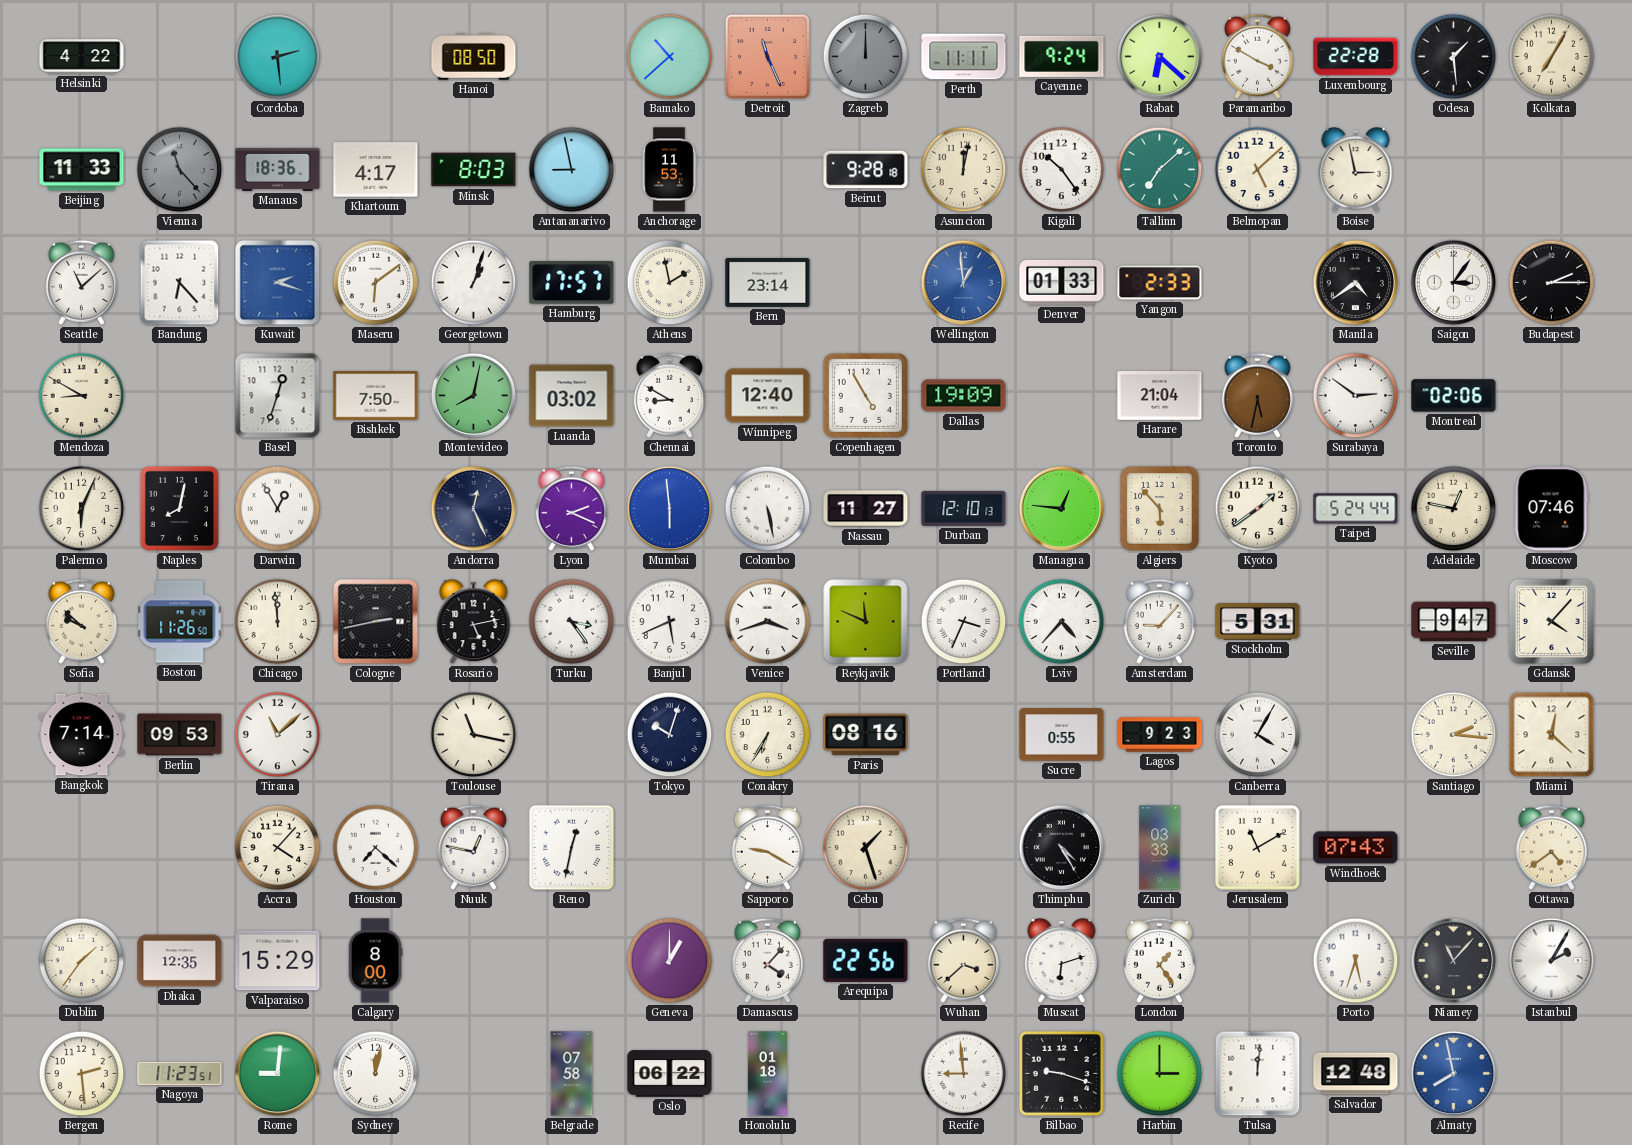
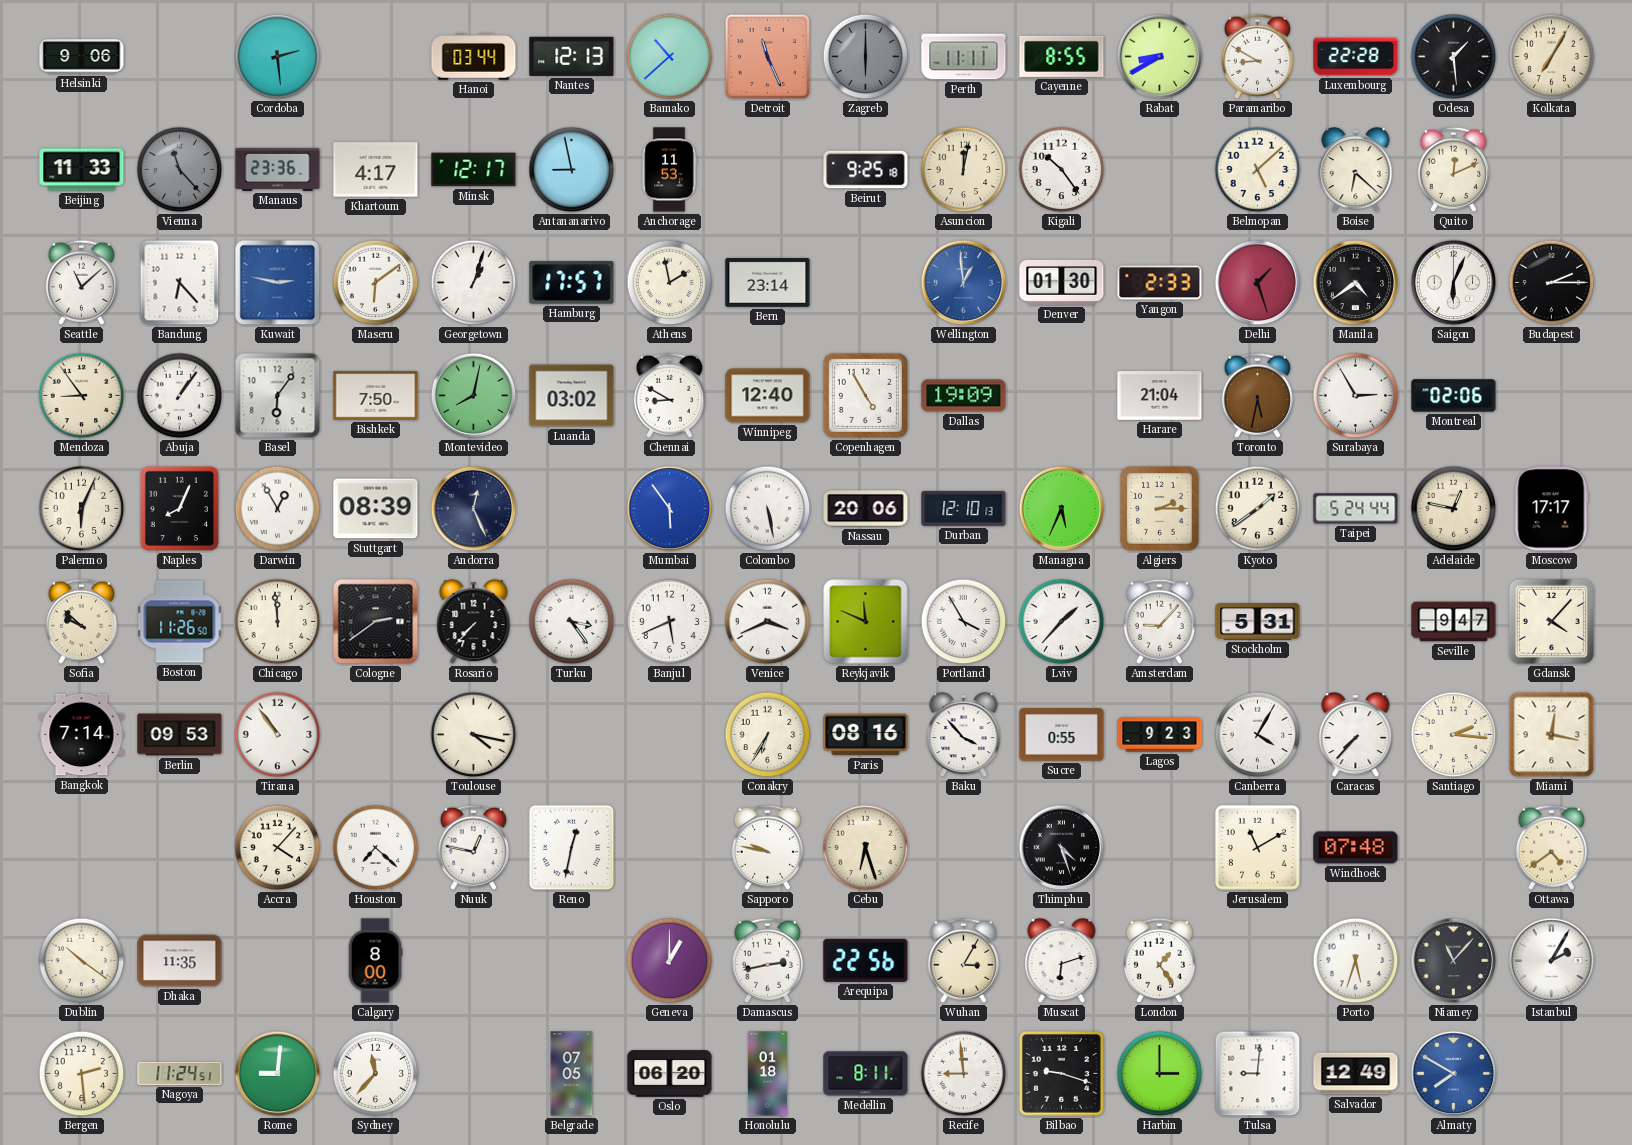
Helsinki: 4:22 -> 9:06 (82, 57)
Hanoi: 08:50 -> 03:44 (474, 57)
Nantes: none -> 12:13 (572, 56)
Zagreb: 12:00 -> 6:00 (866, 57)
Cayenne: 9:24 -> 8:55 (1062, 56)
Rabat: 6:22 -> 8:40 (1160, 57)
Paramaribo: 3:50 -> 8:50 (1257, 56)
Manaus: 18:36 -> 23:36 (278, 169)
Minsk: 8:03 -> 12:17 (474, 170)
Beirut: 9:28 -> 9:25 (866, 170)
Tallinn: 7:08 -> none (1160, 170)
Boise: 2:58 -> 6:22 (1356, 170)
Quito: none -> 12:11 (1453, 169)
Kuwait: 2:18 -> 2:47 (278, 283)
Denver: 01:33 -> 01:30 (1062, 282)
Delhi: none -> 1:27 (1258, 283)
Saigon: 3:06 -> 6:04 (1454, 283)
Mendoza: 8:50 -> 8:54 (82, 396)
Abuja: none -> 1:06 (180, 396)
Basel: 12:33 -> 6:06 (278, 396)
Surabaya: 2:51 -> 2:55 (1356, 396)
Naples: 8:02 -> 8:04 (179, 508)
Stuttgart: none -> 08:39 (376, 509)
Lyon: 2:19 -> none (571, 508)
Mumbai: 5:59 -> 5:54 (670, 509)
Nassau: 11:27 -> 20:06 (866, 509)
Managua: 12:46 -> 5:34 (1062, 509)
Algiers: 5:53 -> 2:15 (1160, 509)
Moscow: 07:46 -> 17:17 (1552, 509)
Cologne: 2:43 -> 2:39 (376, 622)
Rosario: 5:13 -> 7:37 (474, 622)
Venice: 3:42 -> 3:41 (768, 622)
Portland: 3:34 -> 3:55 (964, 622)
Lviv: 4:37 -> 1:37 (1062, 622)
Tirana: 11:08 -> 10:54 (278, 735)
Toulouse: 11:17 -> 4:17 (474, 735)
Tokyo: 10:03 -> none (670, 735)
Baku: none -> 3:53 (964, 735)
Caracas: none -> 7:37 (1356, 735)
Miami: 12:22 -> 12:17 (1552, 735)
Sapporo: 9:20 -> 9:47 (767, 847)
Cebu: 1:27 -> 6:27 (866, 848)
Thimphu: 4:25 -> 4:27 (1062, 848)
Zurich: 03:33 -> none (1160, 848)
Windhoek: 07:43 -> 07:48 (1356, 848)
Dublin: 1:36 -> 10:21 (82, 961)
Dhaka: 12:35 -> 11:35 (180, 961)
Valparaiso: 15:29 -> none (278, 961)
Damascus: 4:07 -> 2:43 (767, 960)
Wuhan: 3:38 -> 3:05 (963, 960)
Nagoya: 11:23 -> 11:24 (180, 1073)
Sydney: 12:02 -> 11:37 (376, 1074)
Belgrade: 07:58 -> 07:05 (572, 1074)
Oslo: 06:22 -> 06:20 (670, 1074)
Medellin: none -> 8:11 (866, 1074)
Tulsa: 12:01 -> 9:01 (1258, 1074)
Salvador: 12:48 -> 12:49 (1356, 1074)
Almaty: 7:58 -> 7:50 (1454, 1074)
